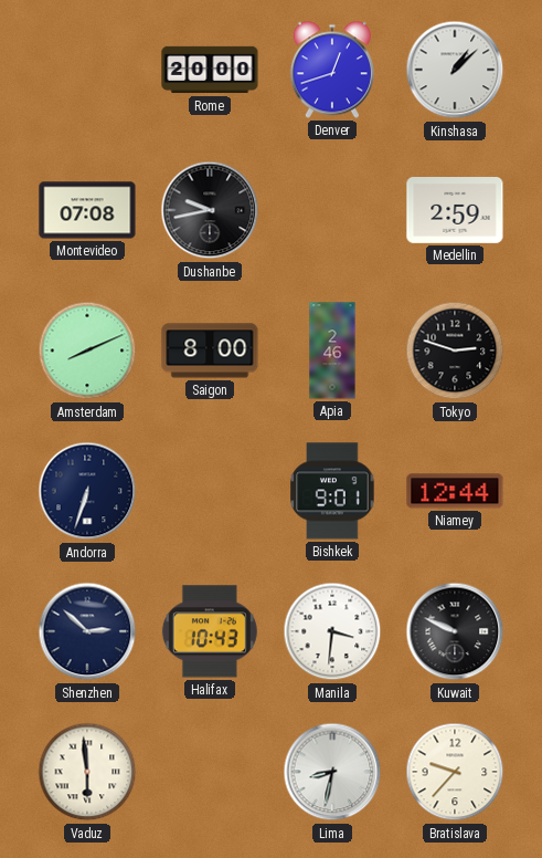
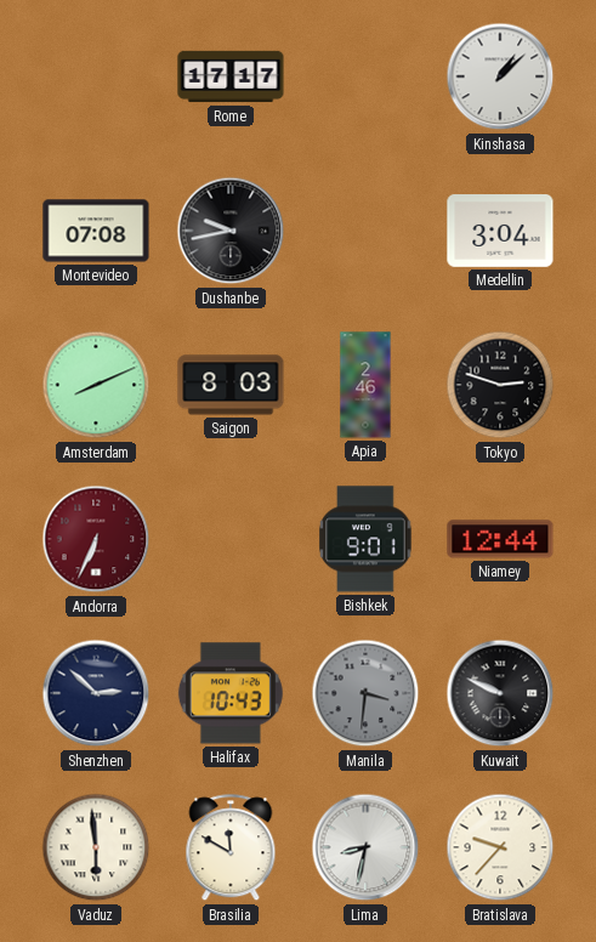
Rome: 20:00 -> 17:17 (231, 76)
Denver: 12:42 -> none (332, 70)
Medellin: 2:59 -> 3:04 (500, 232)
Saigon: 8:00 -> 8:03 (231, 385)
Andorra: 6:33 -> 6:34 (96, 539)
Andorra dial: navy -> burgundy (96, 539)
Manila dial: white -> grey (365, 693)
Brasilia: none -> 11:50 (231, 849)
